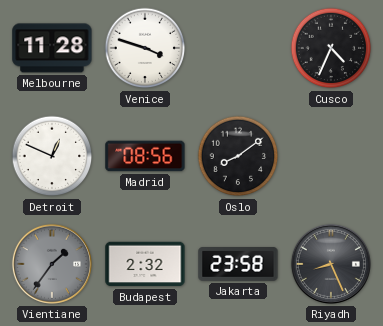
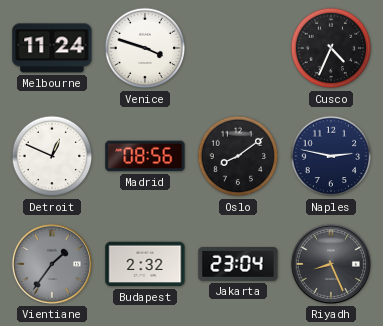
Melbourne: 11:28 -> 11:24 (52, 48)
Naples: none -> 2:47 (331, 156)
Jakarta: 23:58 -> 23:04 (238, 265)
